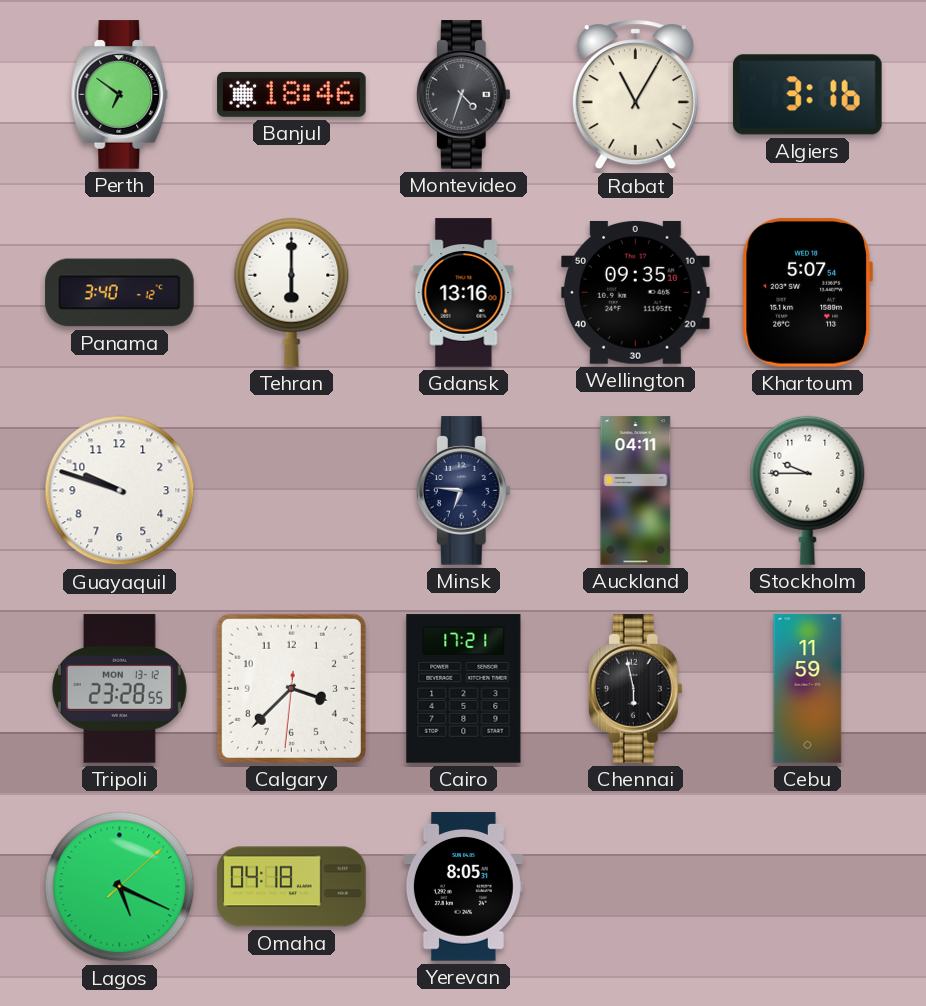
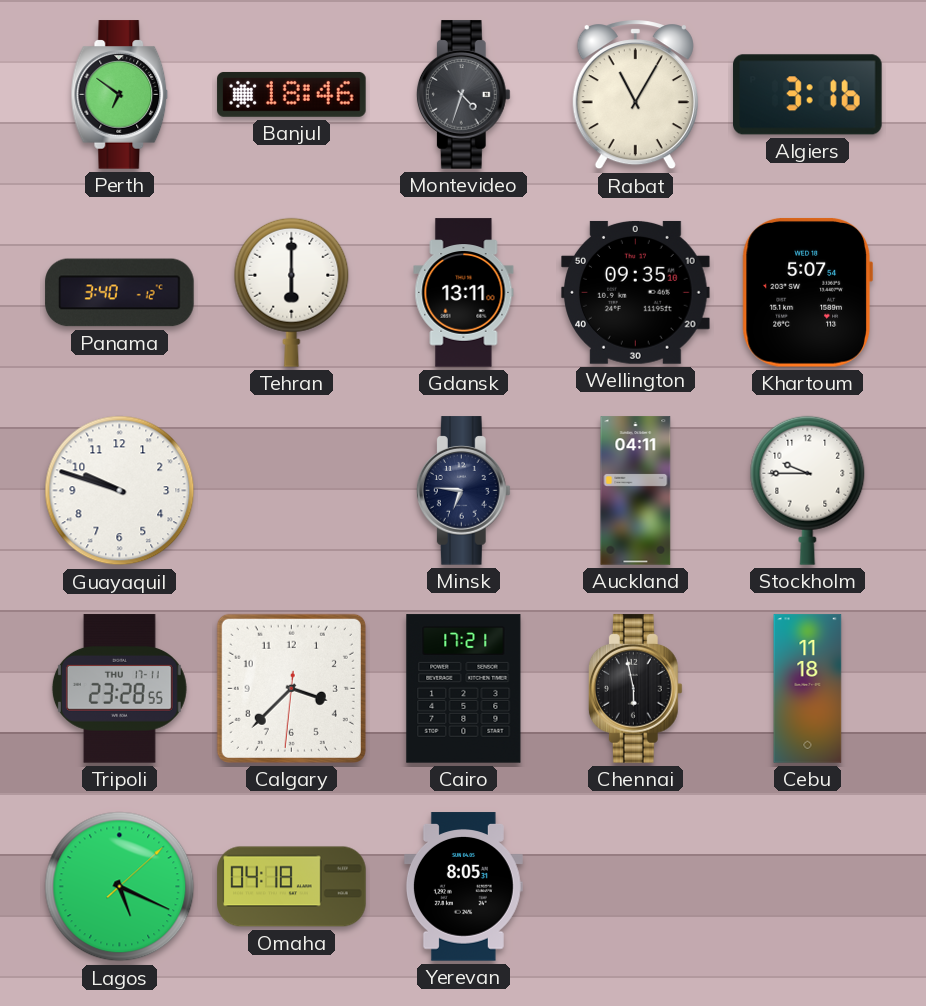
Gdansk: 13:16 -> 13:11 (464, 293)
Tripoli date: MON 13-12 -> THU 17-11 (119, 689)
Cebu: 11:59 -> 11:18 (808, 689)
